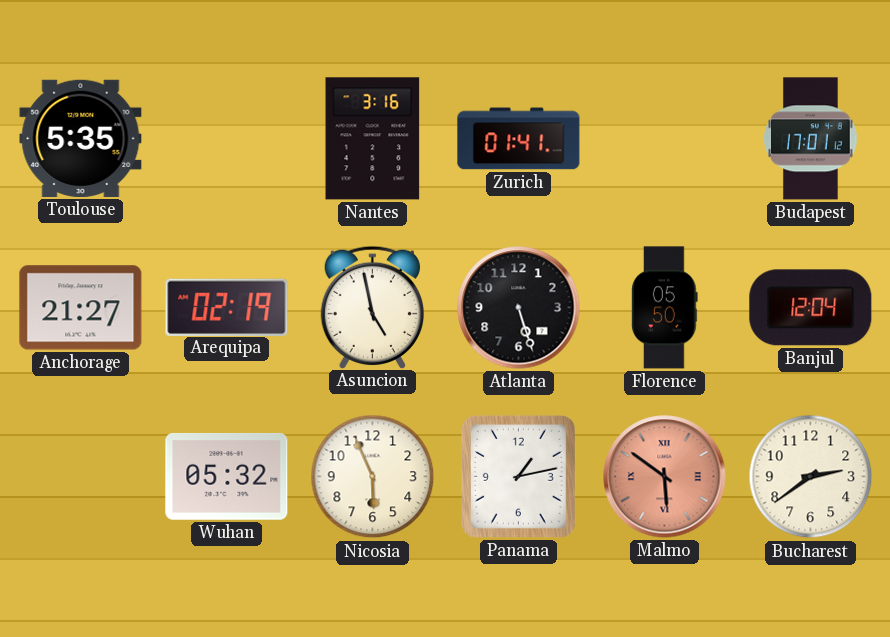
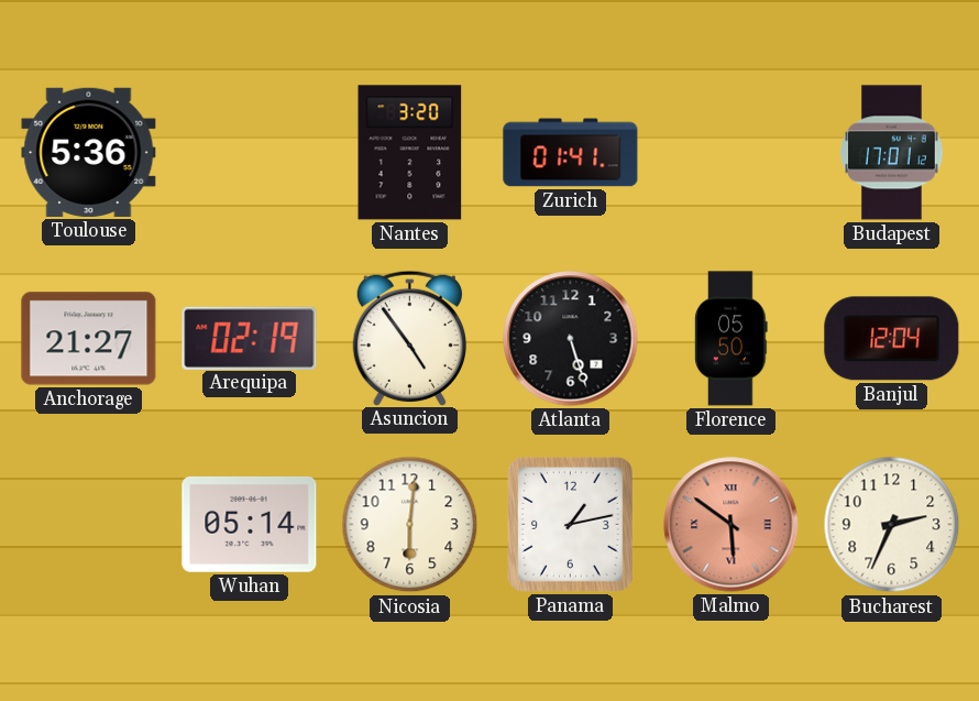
Toulouse: 5:35 -> 5:36 (89, 152)
Nantes: 3:16 -> 3:20 (410, 153)
Asuncion: 4:58 -> 4:54 (409, 338)
Wuhan: 05:32 -> 05:14 (250, 524)
Nicosia: 5:56 -> 6:01 (410, 525)
Bucharest: 2:39 -> 2:34 (892, 525)
